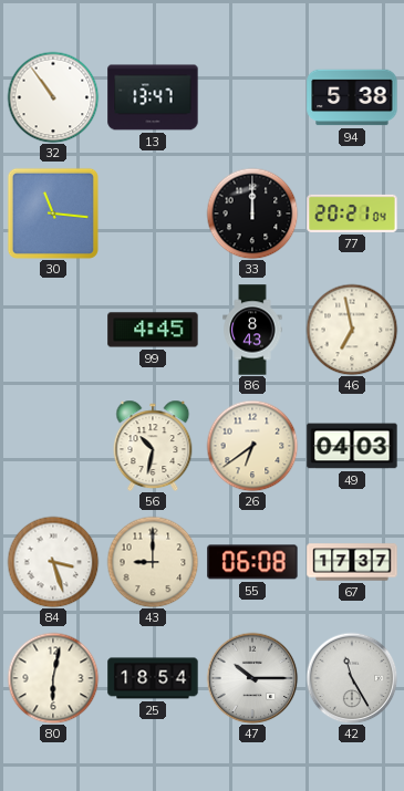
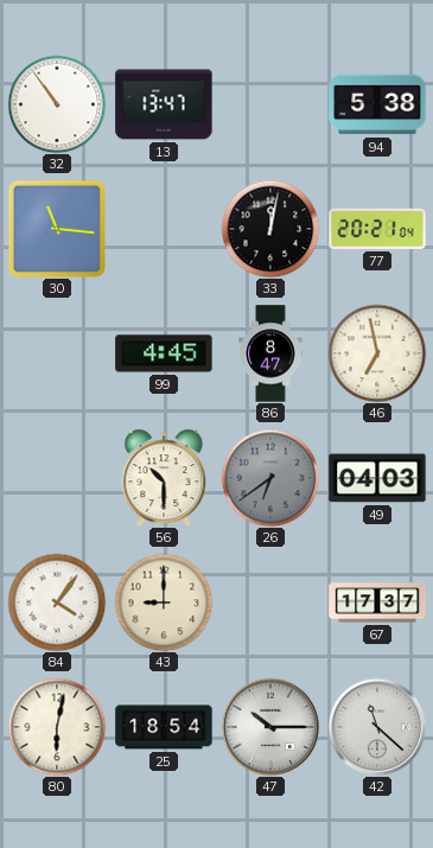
33: 12:00 -> 12:02 (270, 229)
86: 8:43 -> 8:47 (270, 353)
56: 10:32 -> 10:30 (164, 478)
26 dial: cream -> grey (270, 478)
84: 3:27 -> 4:06 (57, 602)
55: 06:08 -> none (252, 562)
42: 11:25 -> 11:22 (377, 727)
